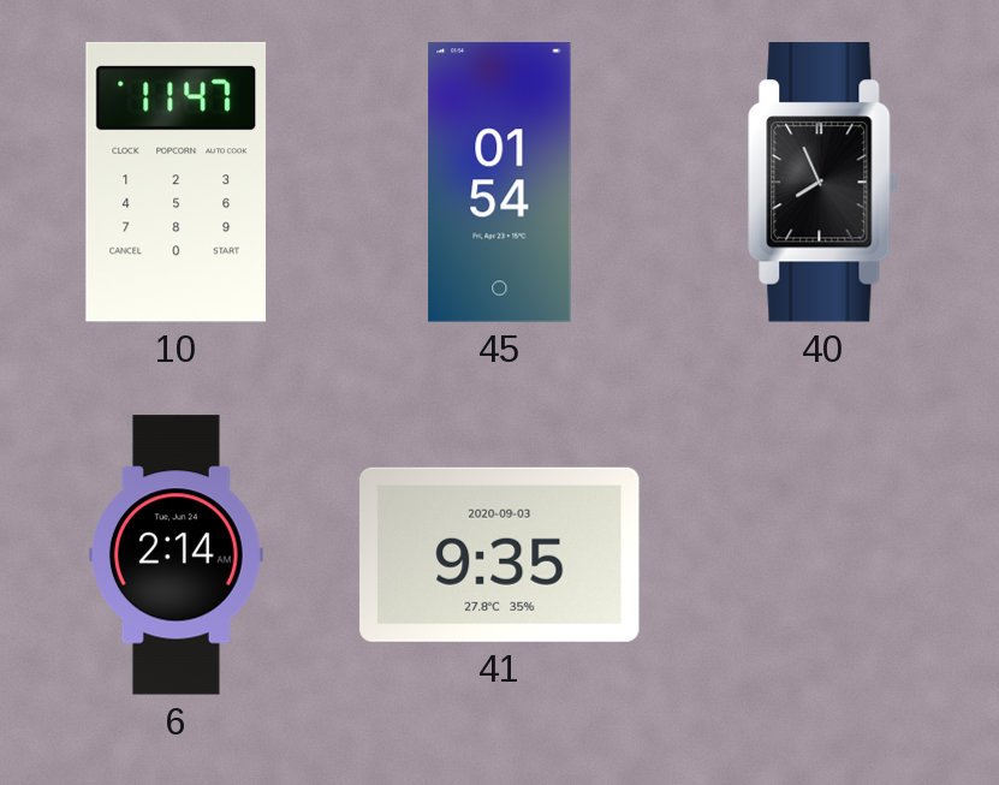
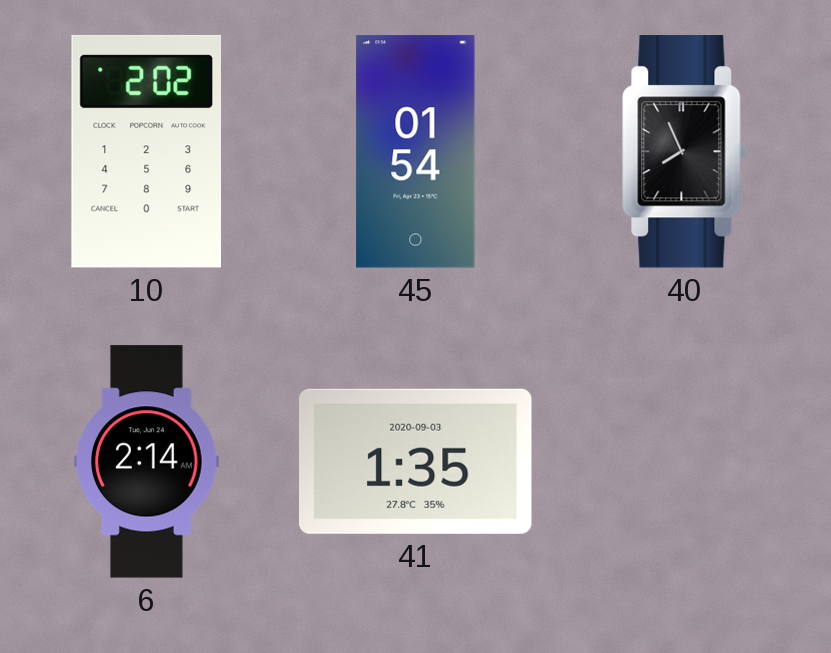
10: 11:47 -> 2:02 (146, 151)
41: 9:35 -> 1:35 (416, 461)
